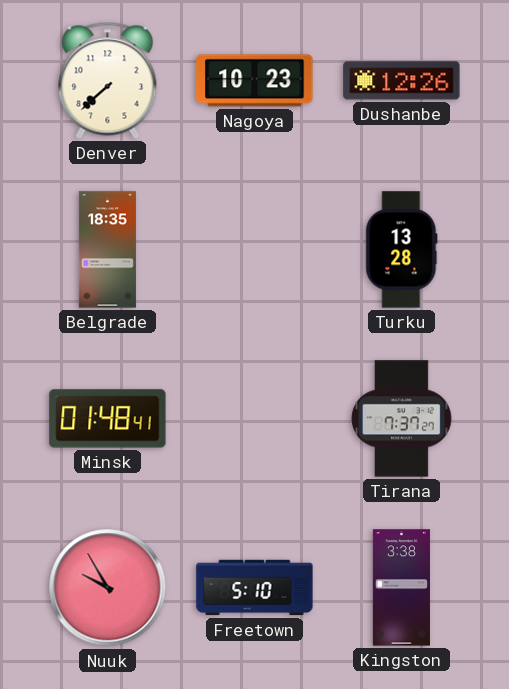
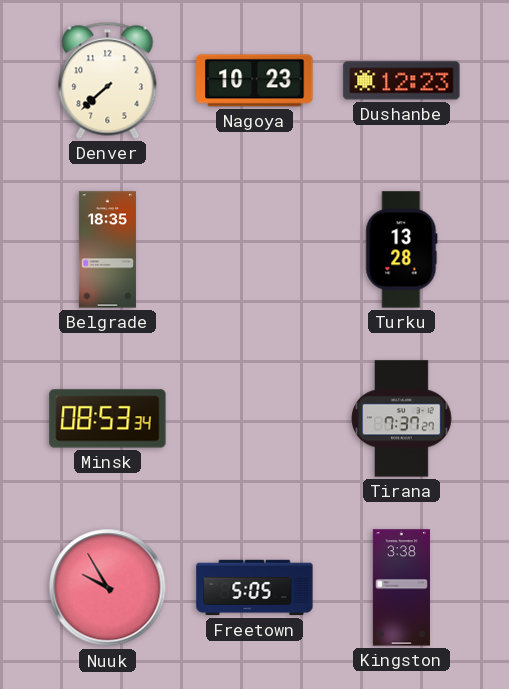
Dushanbe: 12:26 -> 12:23 (402, 81)
Minsk: 01:48 -> 08:53 (108, 419)
Freetown: 5:10 -> 5:05 (255, 588)
